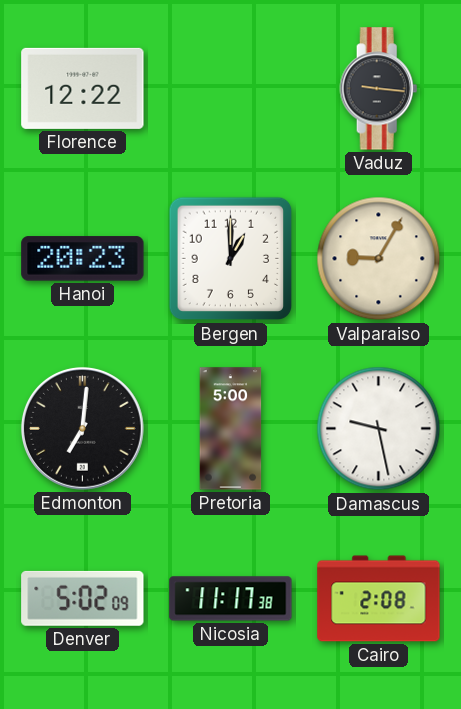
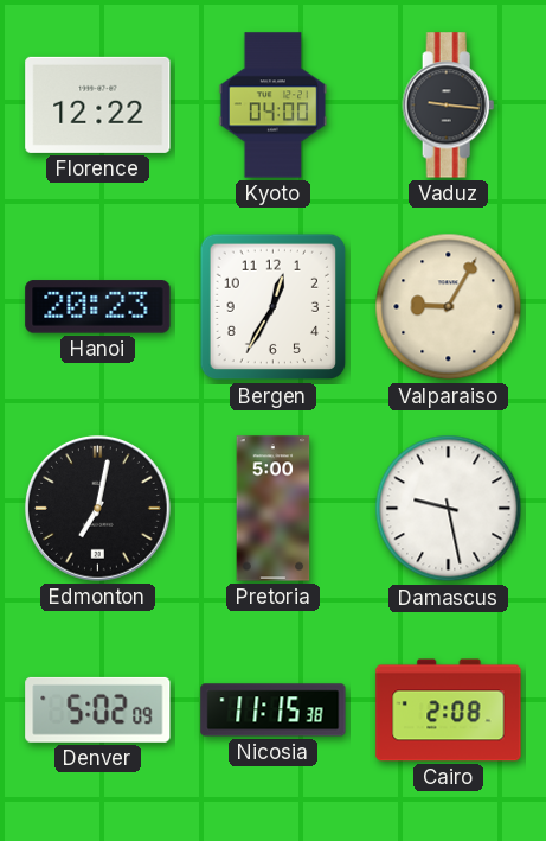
Kyoto: none -> 04:00 (274, 106)
Bergen: 1:00 -> 12:35 (274, 307)
Edmonton: 7:01 -> 7:02 (98, 509)
Nicosia: 11:17 -> 11:15 (274, 711)
